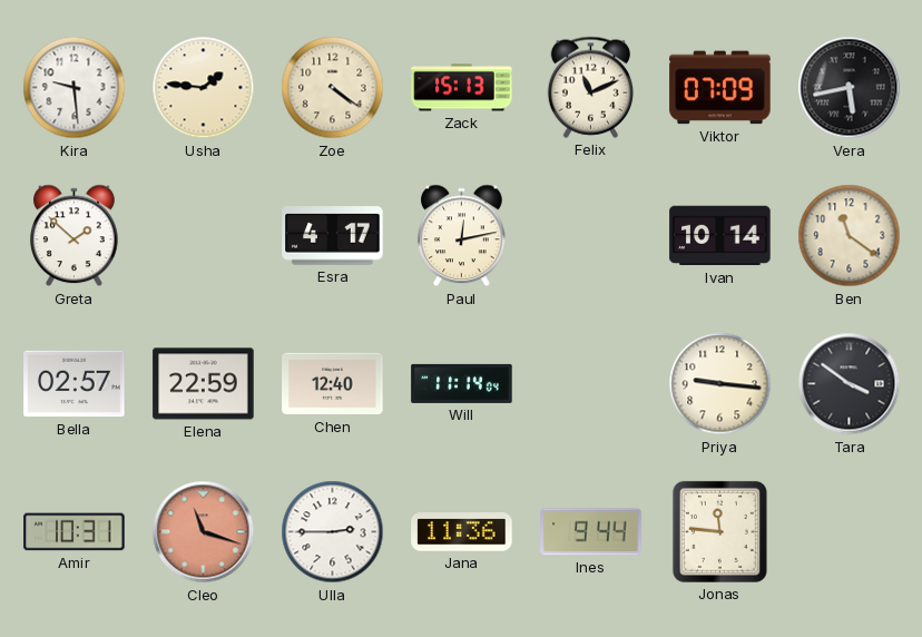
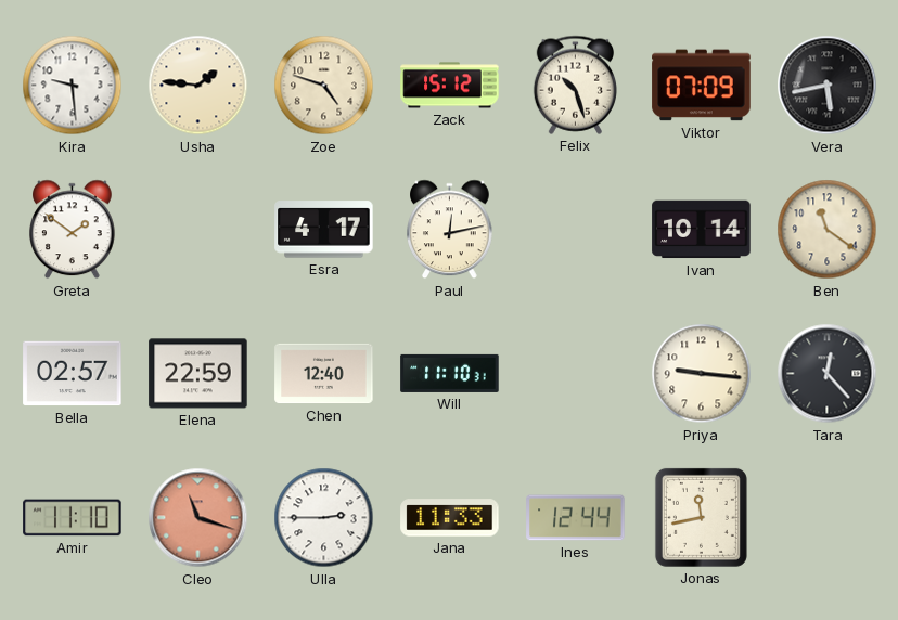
Zoe: 4:21 -> 4:48 (324, 86)
Zack: 15:13 -> 15:12 (450, 86)
Felix: 11:11 -> 10:27 (575, 85)
Greta: 1:52 -> 1:51 (73, 230)
Will: 11:14 -> 11:10 (450, 373)
Tara: 3:51 -> 12:23 (828, 374)
Amir: 10:31 -> 11:10 (73, 518)
Jana: 11:36 -> 11:33 (450, 518)
Ines: 9:44 -> 12:44 (576, 518)
Jonas: 11:46 -> 11:43 (701, 517)
